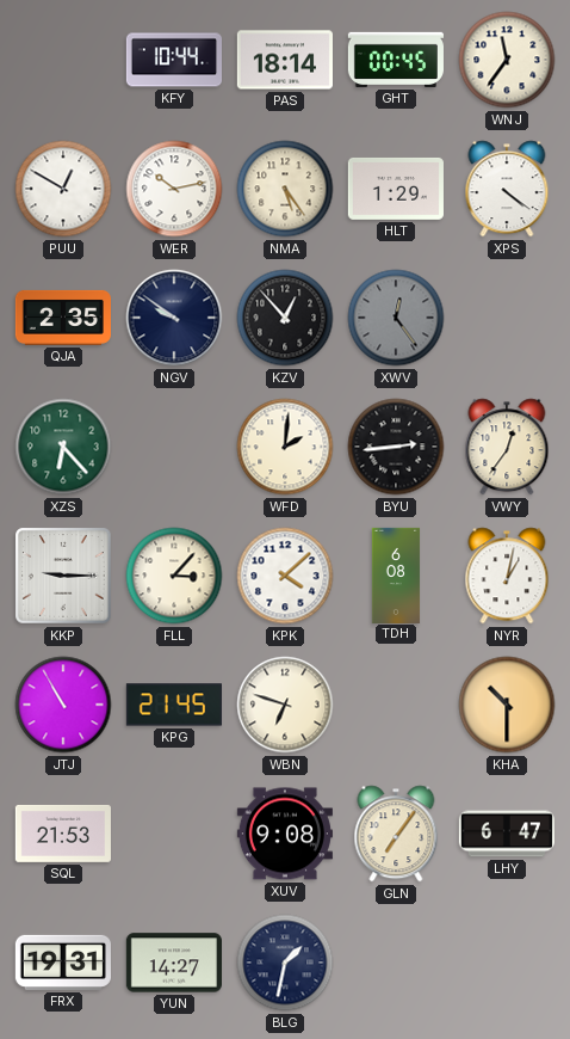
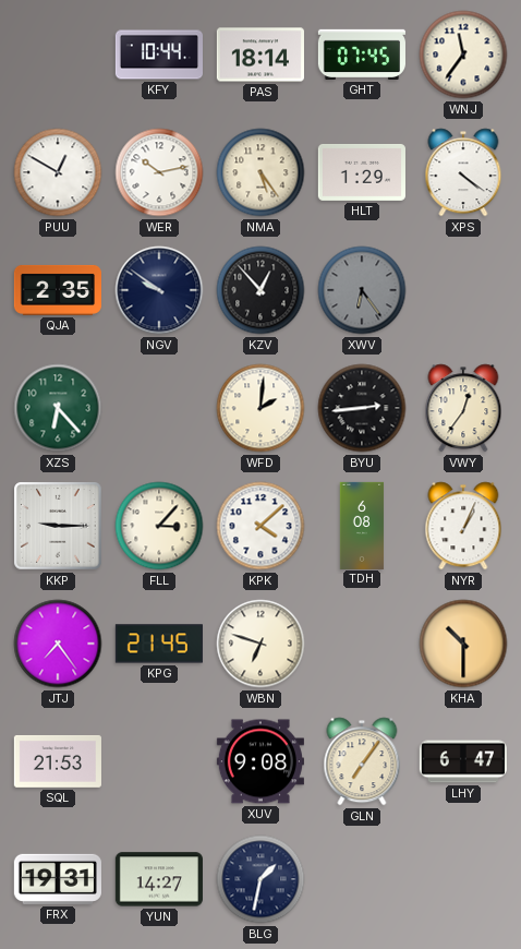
GHT: 00:45 -> 07:45 (362, 55)
XWV: 12:24 -> 6:24 (362, 290)
NYR: 1:02 -> 1:04 (463, 526)
JTJ: 10:55 -> 7:24 (58, 644)
